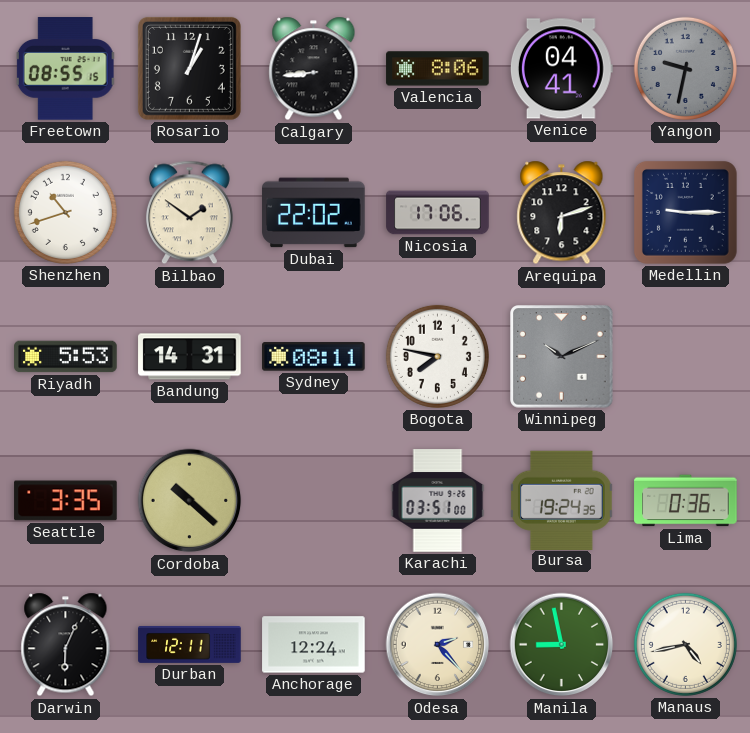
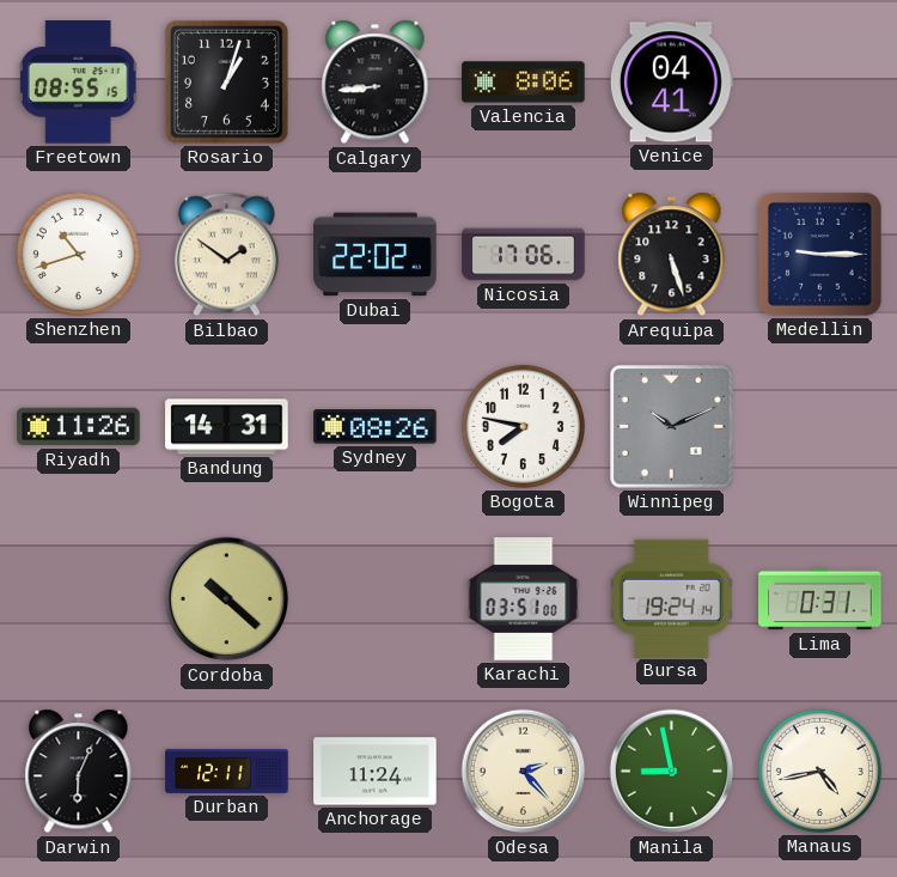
Yangon: 9:32 -> none (685, 68)
Arequipa: 6:12 -> 5:27 (672, 255)
Riyadh: 5:53 -> 11:26 (79, 427)
Sydney: 08:11 -> 08:26 (376, 427)
Seattle: 3:35 -> none (66, 501)
Bursa: 19:24:35 -> 19:24:14 (672, 598)
Lima: 0:36 -> 0:31 (820, 599)
Anchorage: 12:24 -> 11:24 (376, 772)
